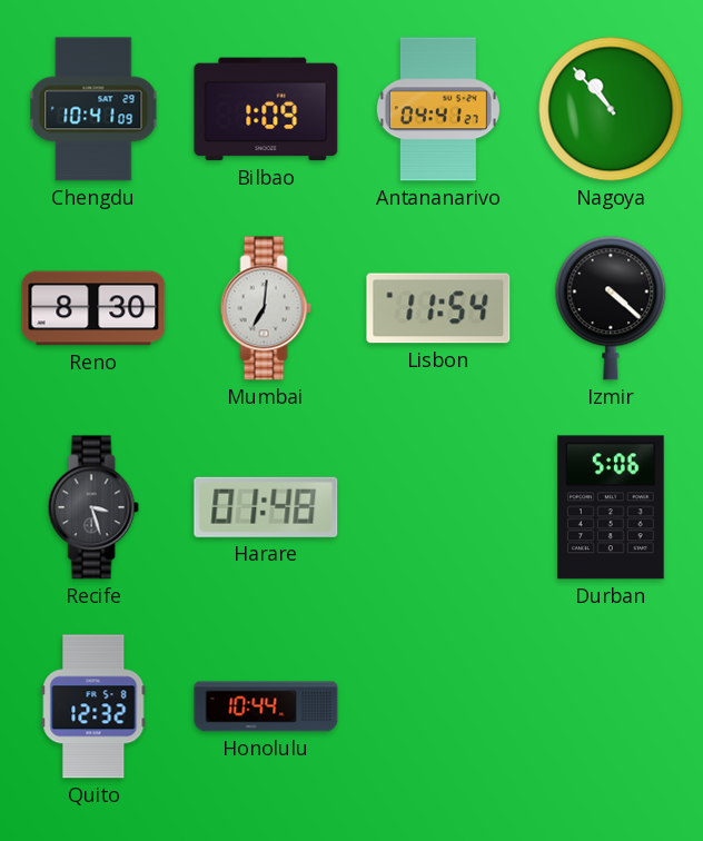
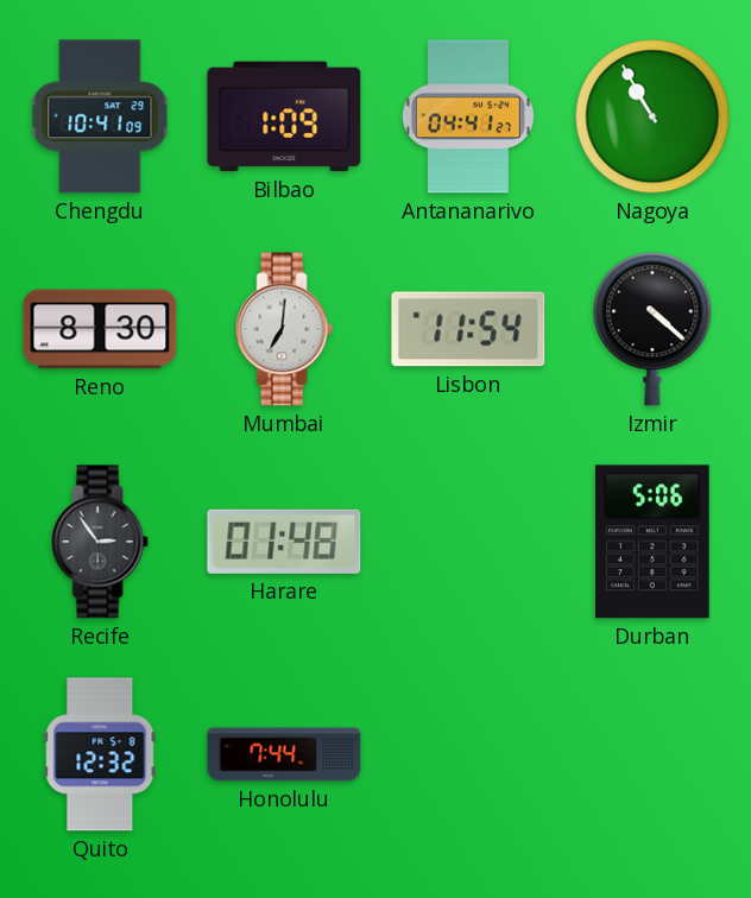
Nagoya: 10:53 -> 10:55 (652, 116)
Recife: 3:27 -> 2:54 (100, 542)
Honolulu: 10:44 -> 7:44 (284, 754)
